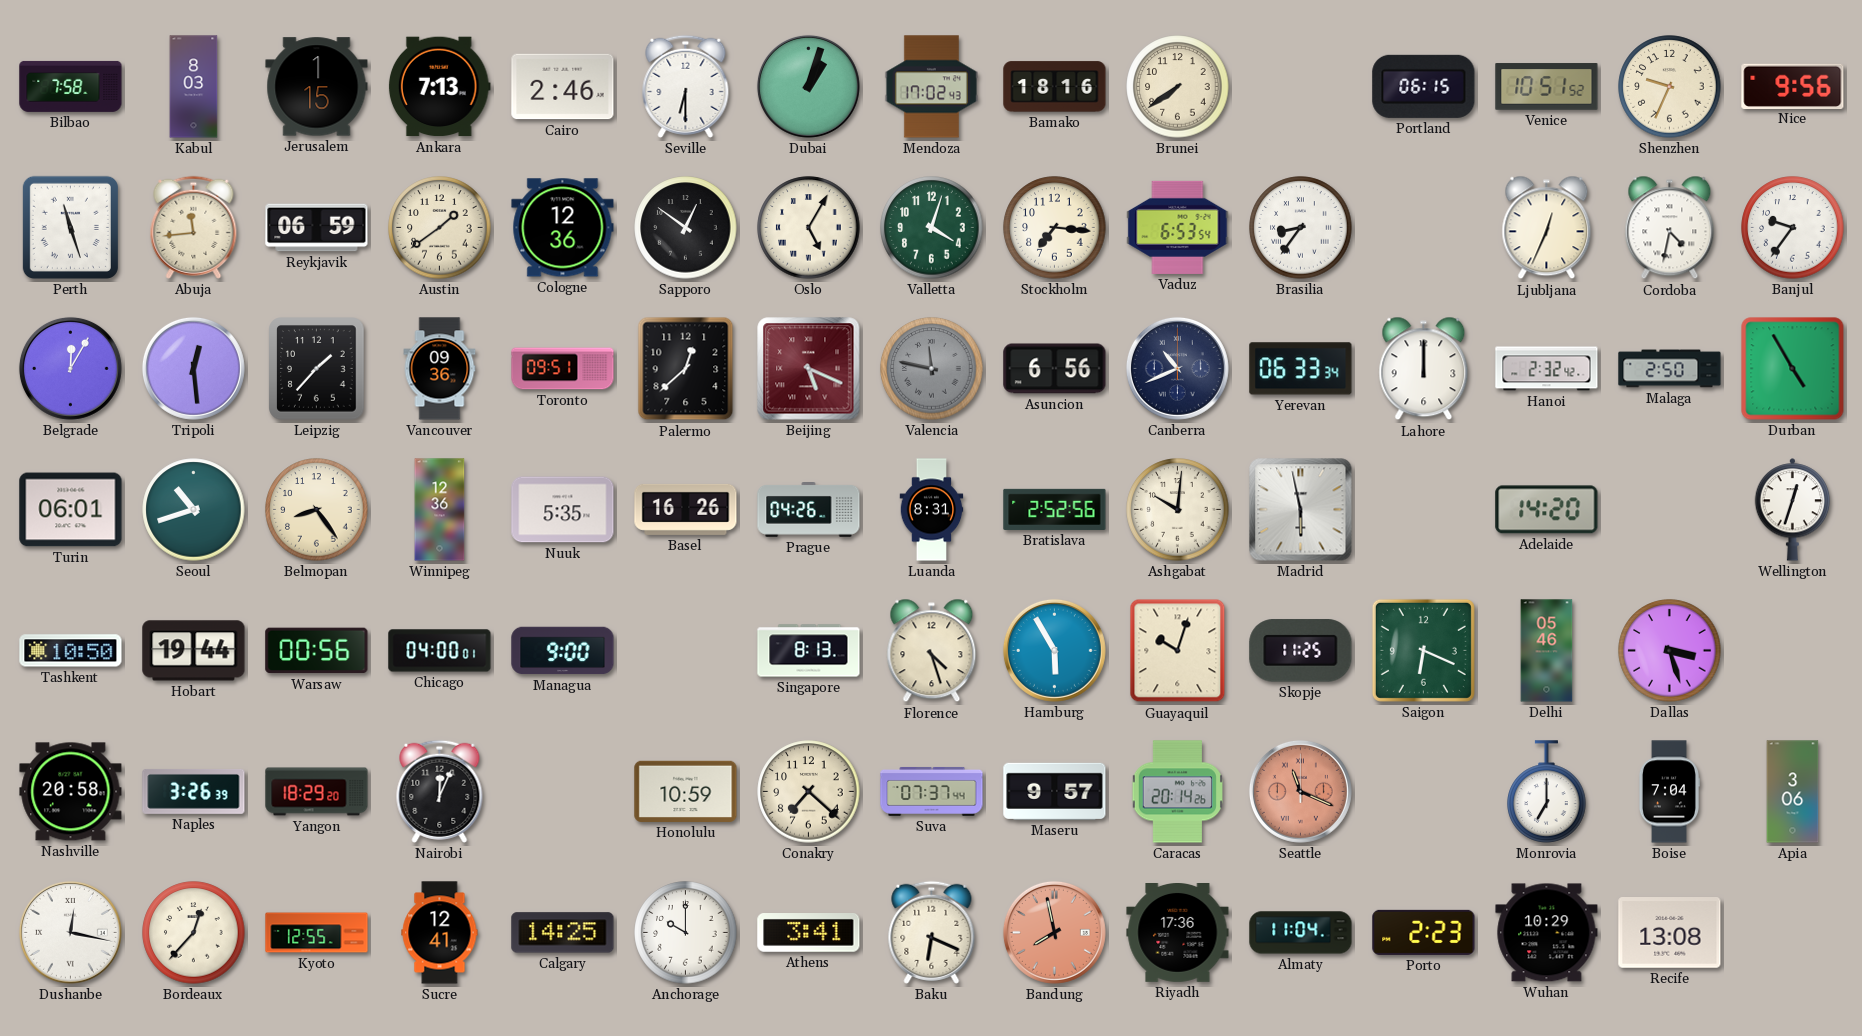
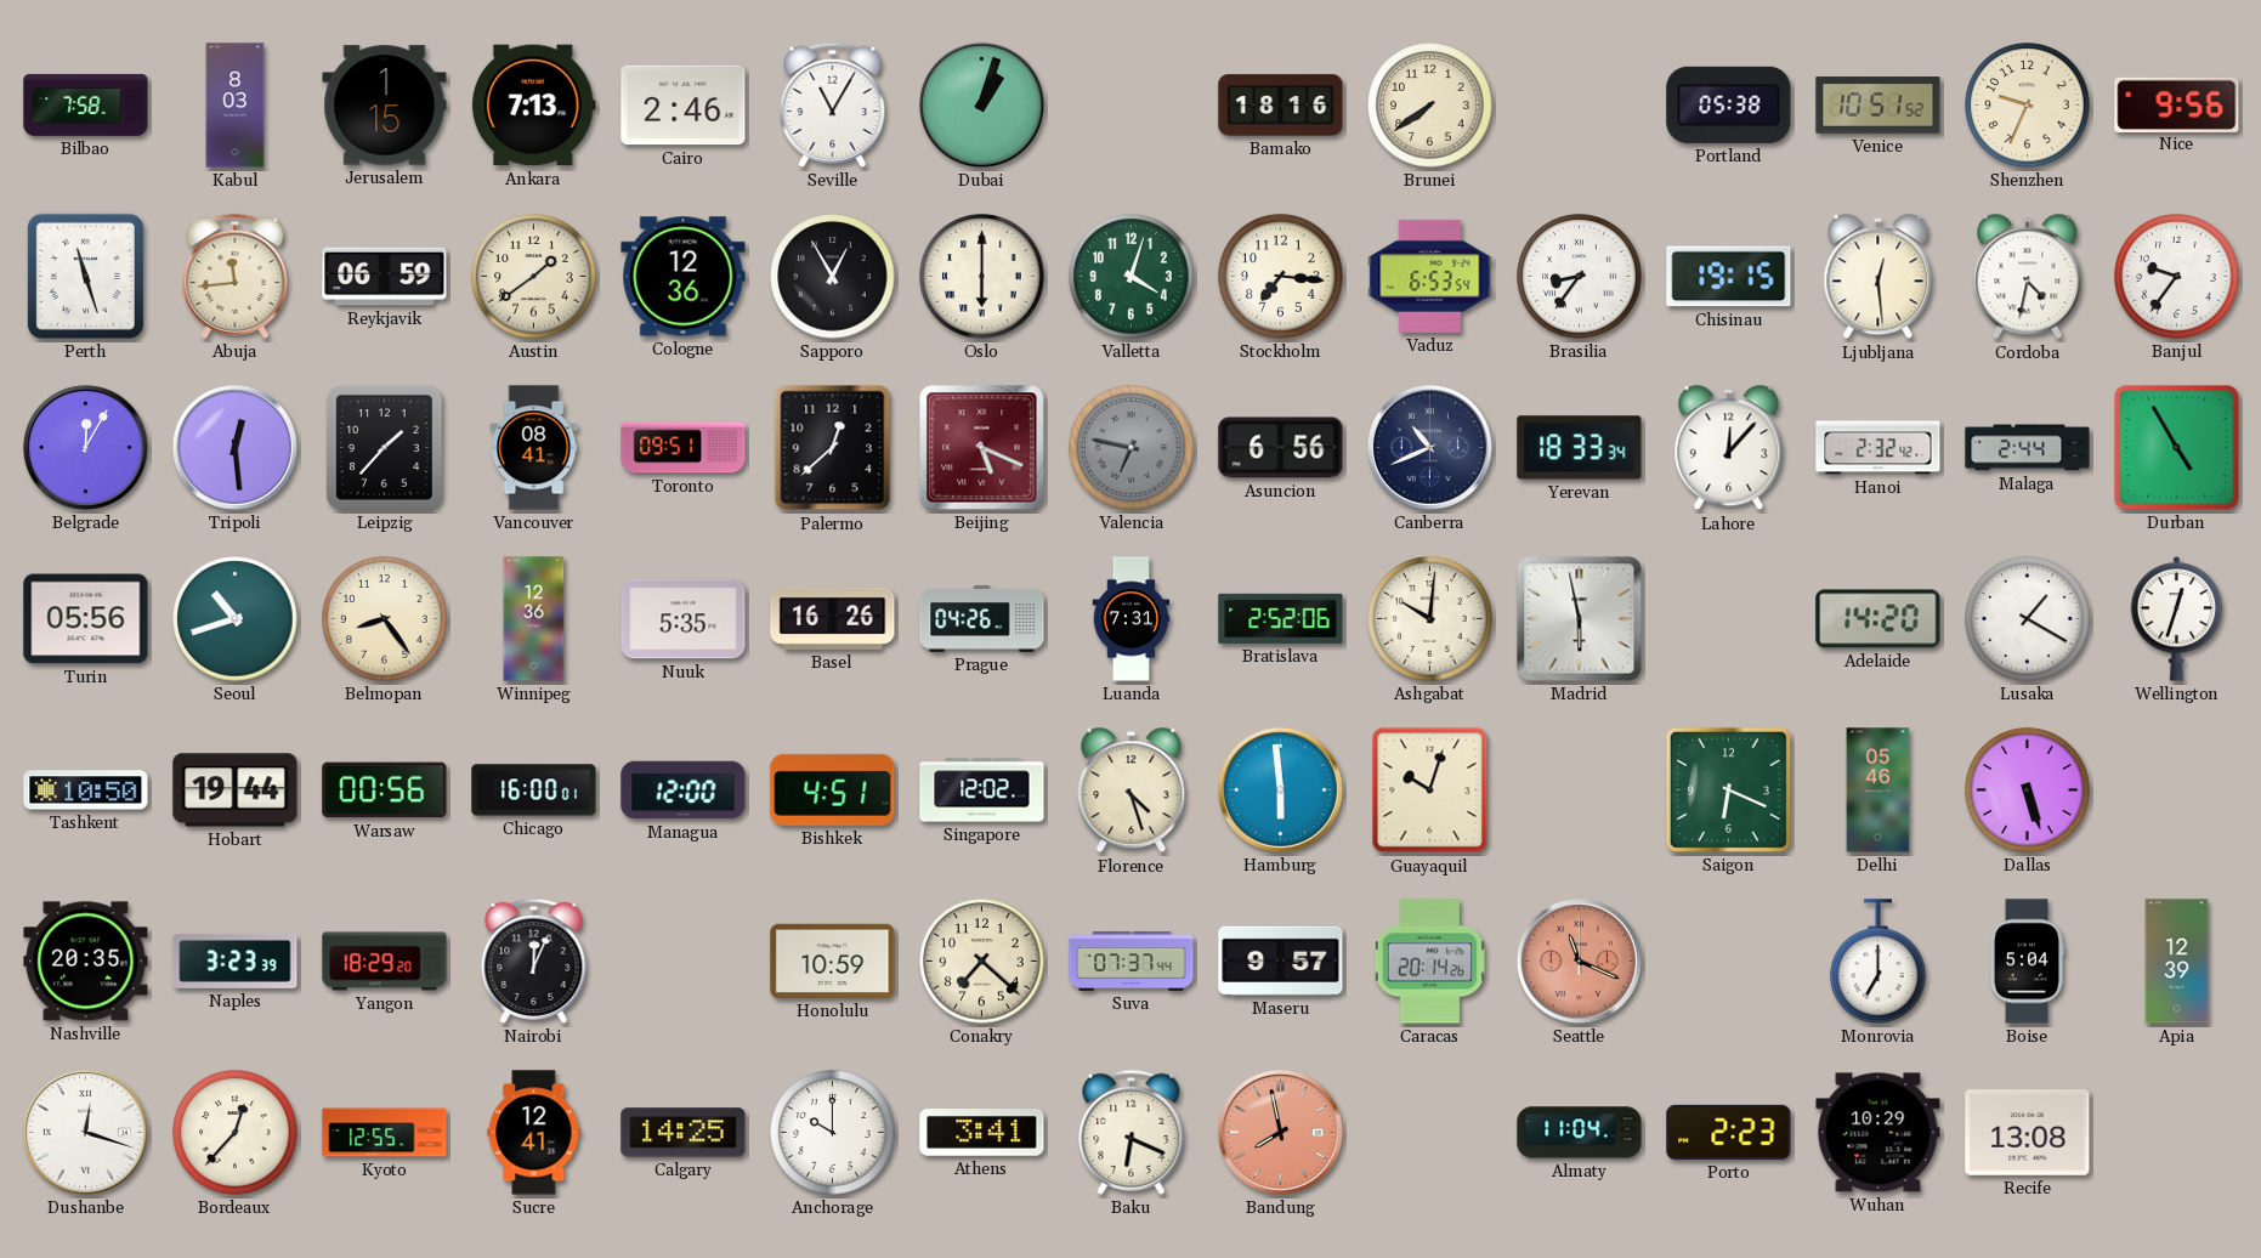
Seville: 6:30 -> 11:05 (833, 104)
Mendoza: 17:02 -> none (931, 87)
Portland: 06:15 -> 05:38 (1729, 104)
Sapporo: 12:51 -> 12:55 (833, 277)
Oslo: 5:05 -> 6:00 (982, 277)
Chisinau: none -> 19:15 (1729, 277)
Ljubljana: 12:34 -> 12:29 (1878, 277)
Vancouver: 09:36 -> 08:41 (534, 448)
Valencia: 11:47 -> 6:47 (1132, 448)
Yerevan: 06:33 -> 18:33 (1580, 448)
Lahore: 12:00 -> 12:07 (1729, 448)
Malaga: 2:50 -> 2:44 (2028, 448)
Turin: 06:01 -> 05:56 (86, 619)
Luanda: 8:31 -> 7:31 (1132, 619)
Bratislava: 2:52:56 -> 2:52:06 (1281, 618)
Lusaka: none -> 1:20 (2028, 619)
Chicago: 04:00 -> 16:00 (534, 790)
Managua: 9:00 -> 12:00 (684, 790)
Bishkek: none -> 4:51 (833, 789)
Singapore: 8:13 -> 12:02 (982, 790)
Hamburg: 5:55 -> 5:59 (1280, 789)
Skopje: 11:25 -> none (1301, 651)
Dallas: 3:27 -> 5:27 (2028, 790)
Nashville: 20:58 -> 20:35 (86, 962)
Naples: 3:26 -> 3:23 (236, 960)
Boise: 7:04 -> 5:04 (2027, 962)
Apia: 3:06 -> 12:39 (2177, 962)
Dushanbe: 12:17 -> 12:18 (85, 1132)
Riyadh: 17:36 -> none (1178, 933)
